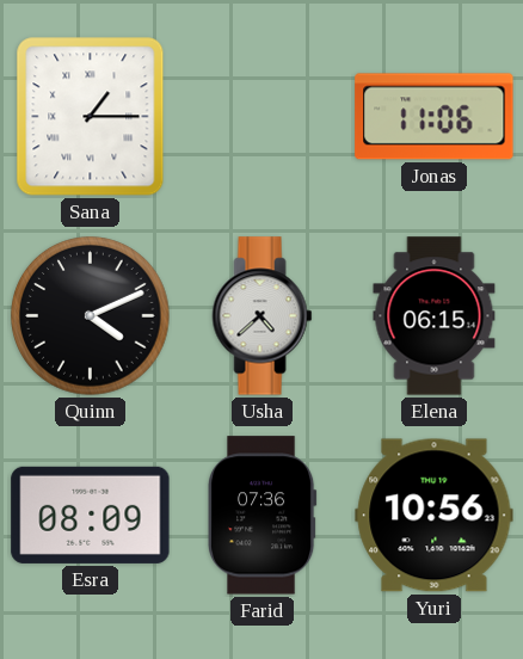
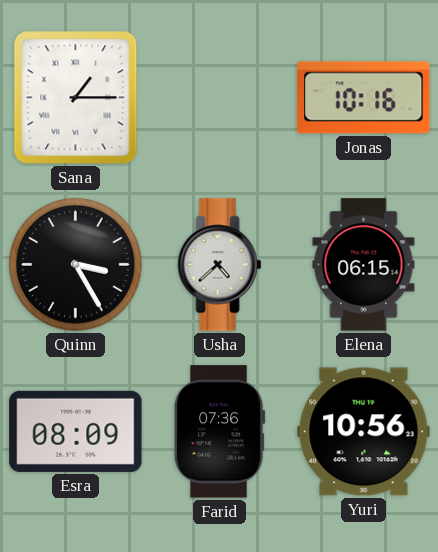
Jonas: 11:06 -> 10:16 (364, 98)
Quinn: 4:11 -> 3:25 (76, 265)
